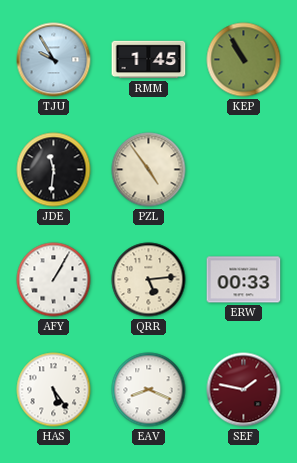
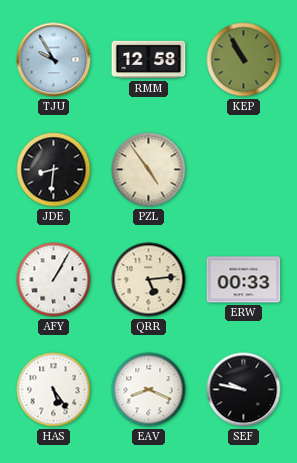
RMM: 1:45 -> 12:58 (149, 60)
JDE: 11:31 -> 8:31 (54, 170)
SEF: 1:47 -> 9:47 (244, 390)
SEF dial: burgundy -> black (244, 390)
